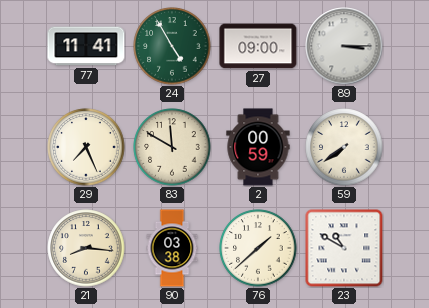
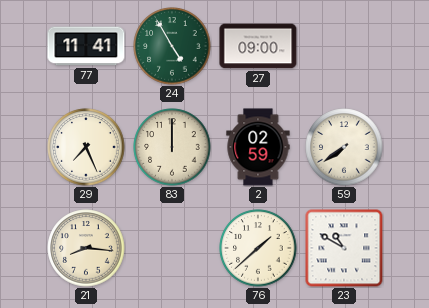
89: 3:15 -> none (344, 46)
83: 11:50 -> 12:00 (172, 147)
2: 00:59 -> 02:59 (258, 147)
90: 03:38 -> none (172, 248)
